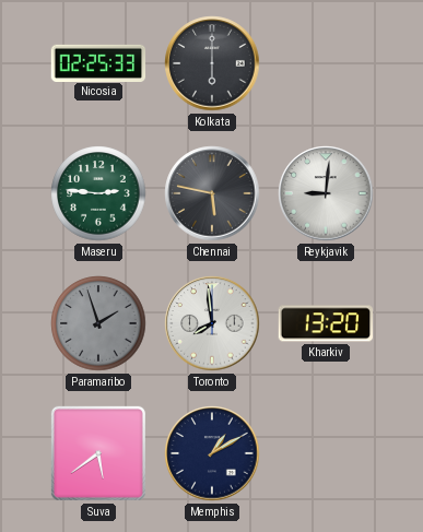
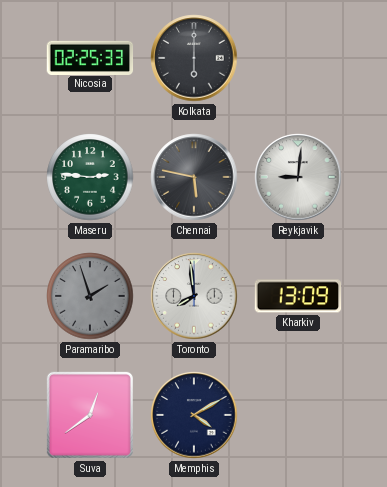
Kharkiv: 13:20 -> 13:09 (298, 296)
Suva: 5:39 -> 12:39 (90, 415)
Memphis: 1:10 -> 4:10 (194, 415)
